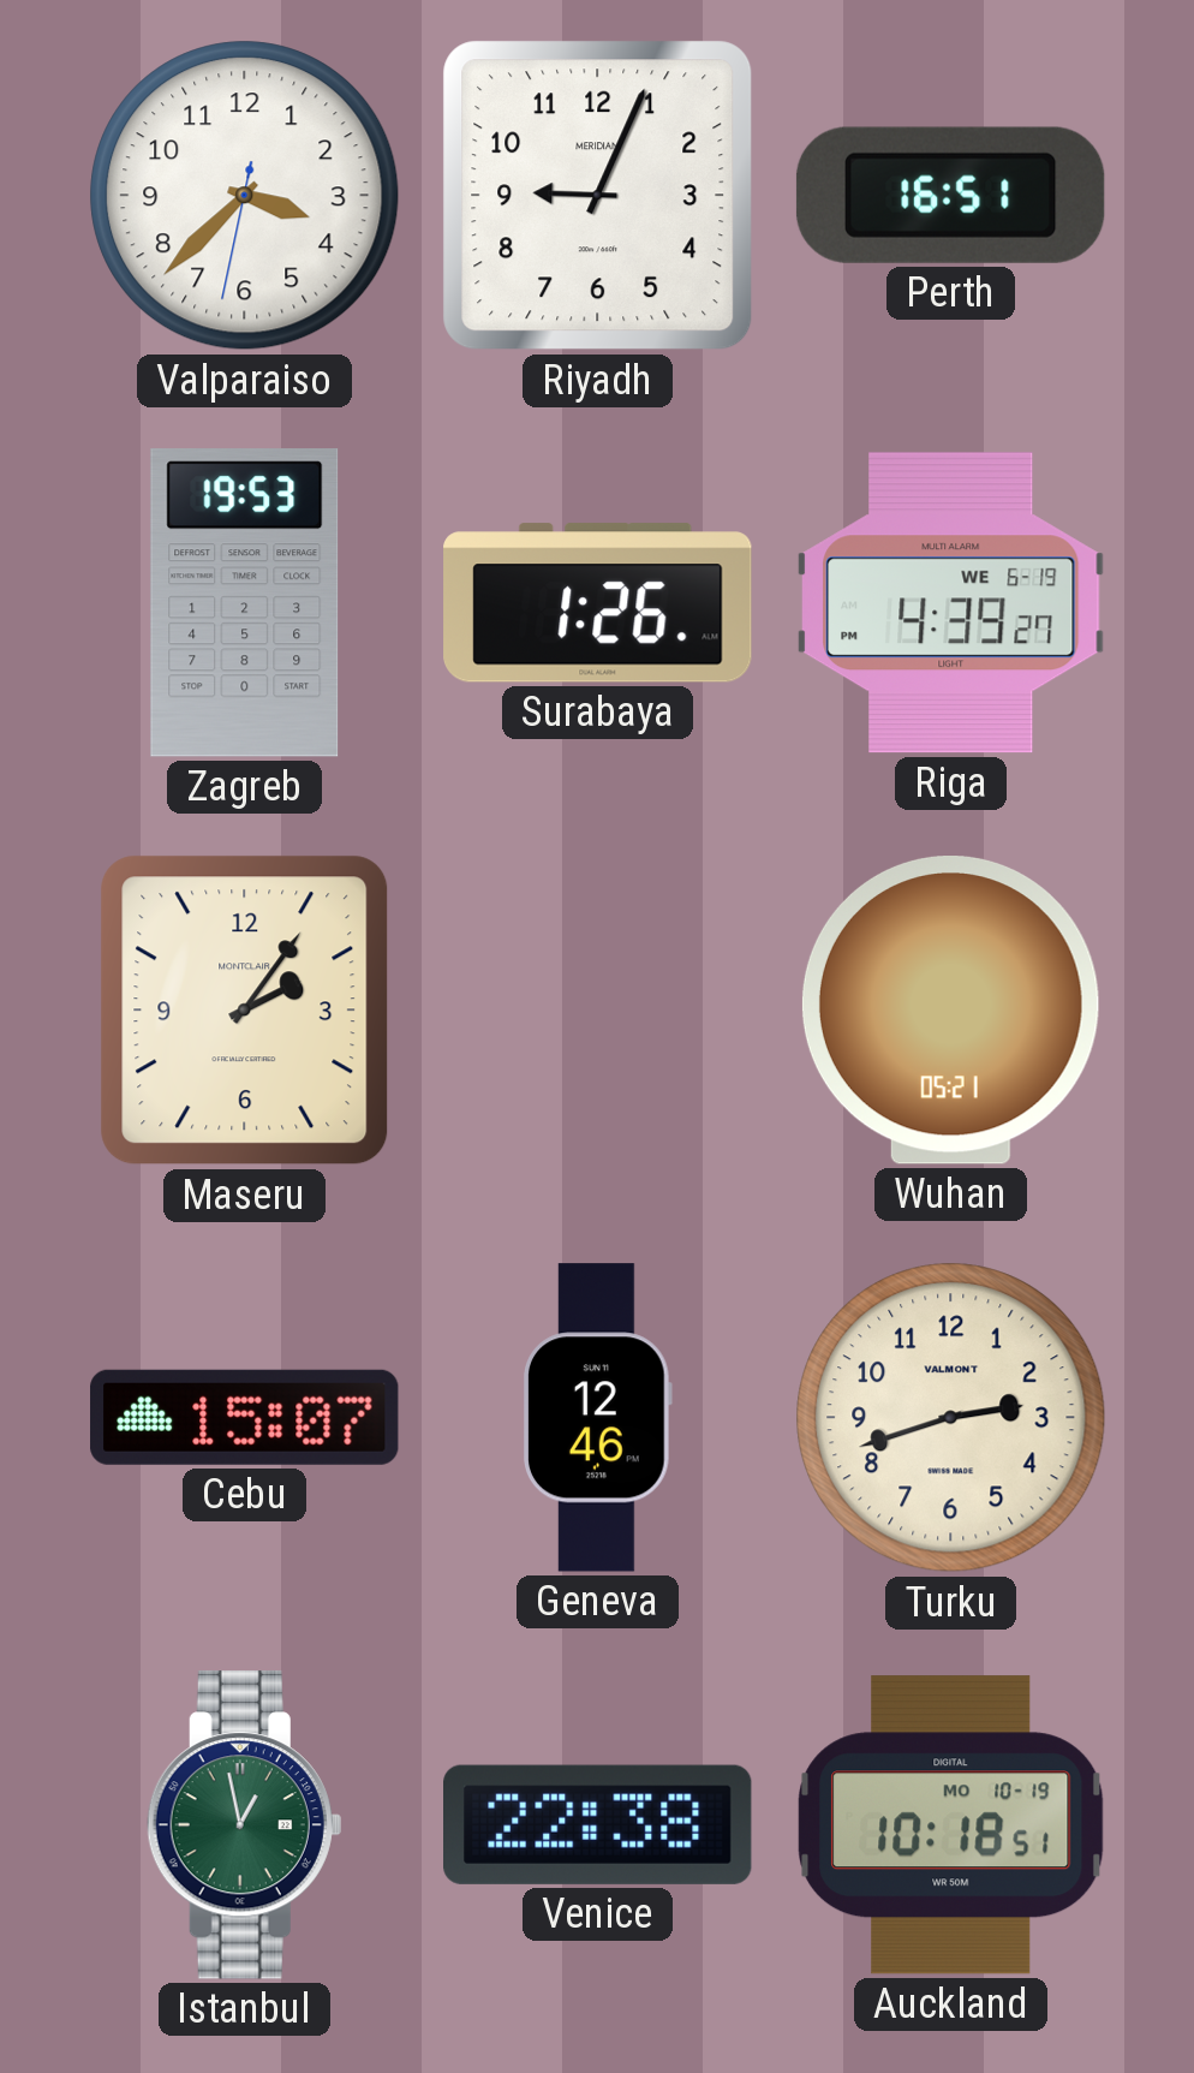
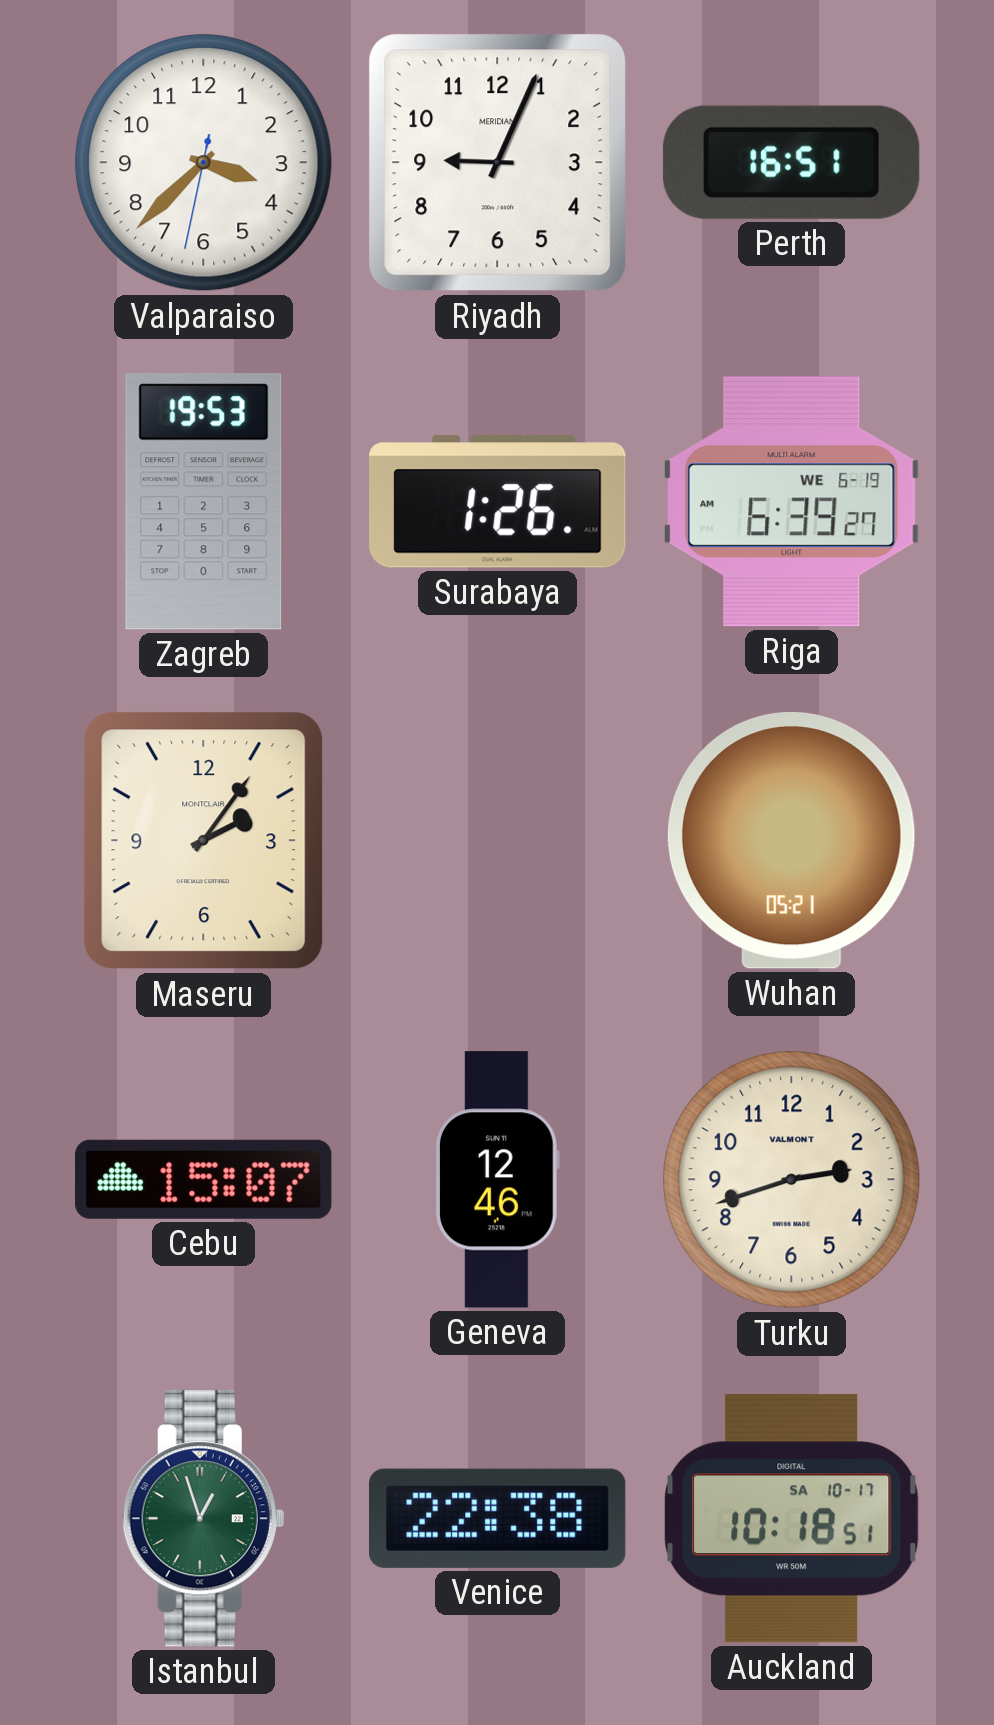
Riga: 4:39 -> 6:39 (792, 502)
Istanbul: 12:58 -> 12:57 (203, 1519)
Auckland date: MO 10-19 -> SA 10-17 (792, 1519)
